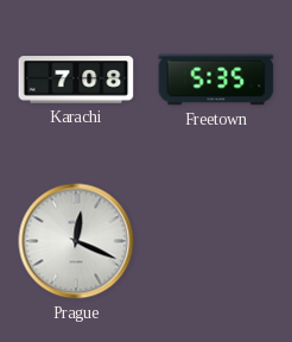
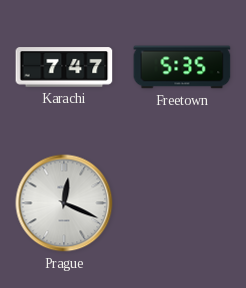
Karachi: 7:08 -> 7:47 (64, 67)
